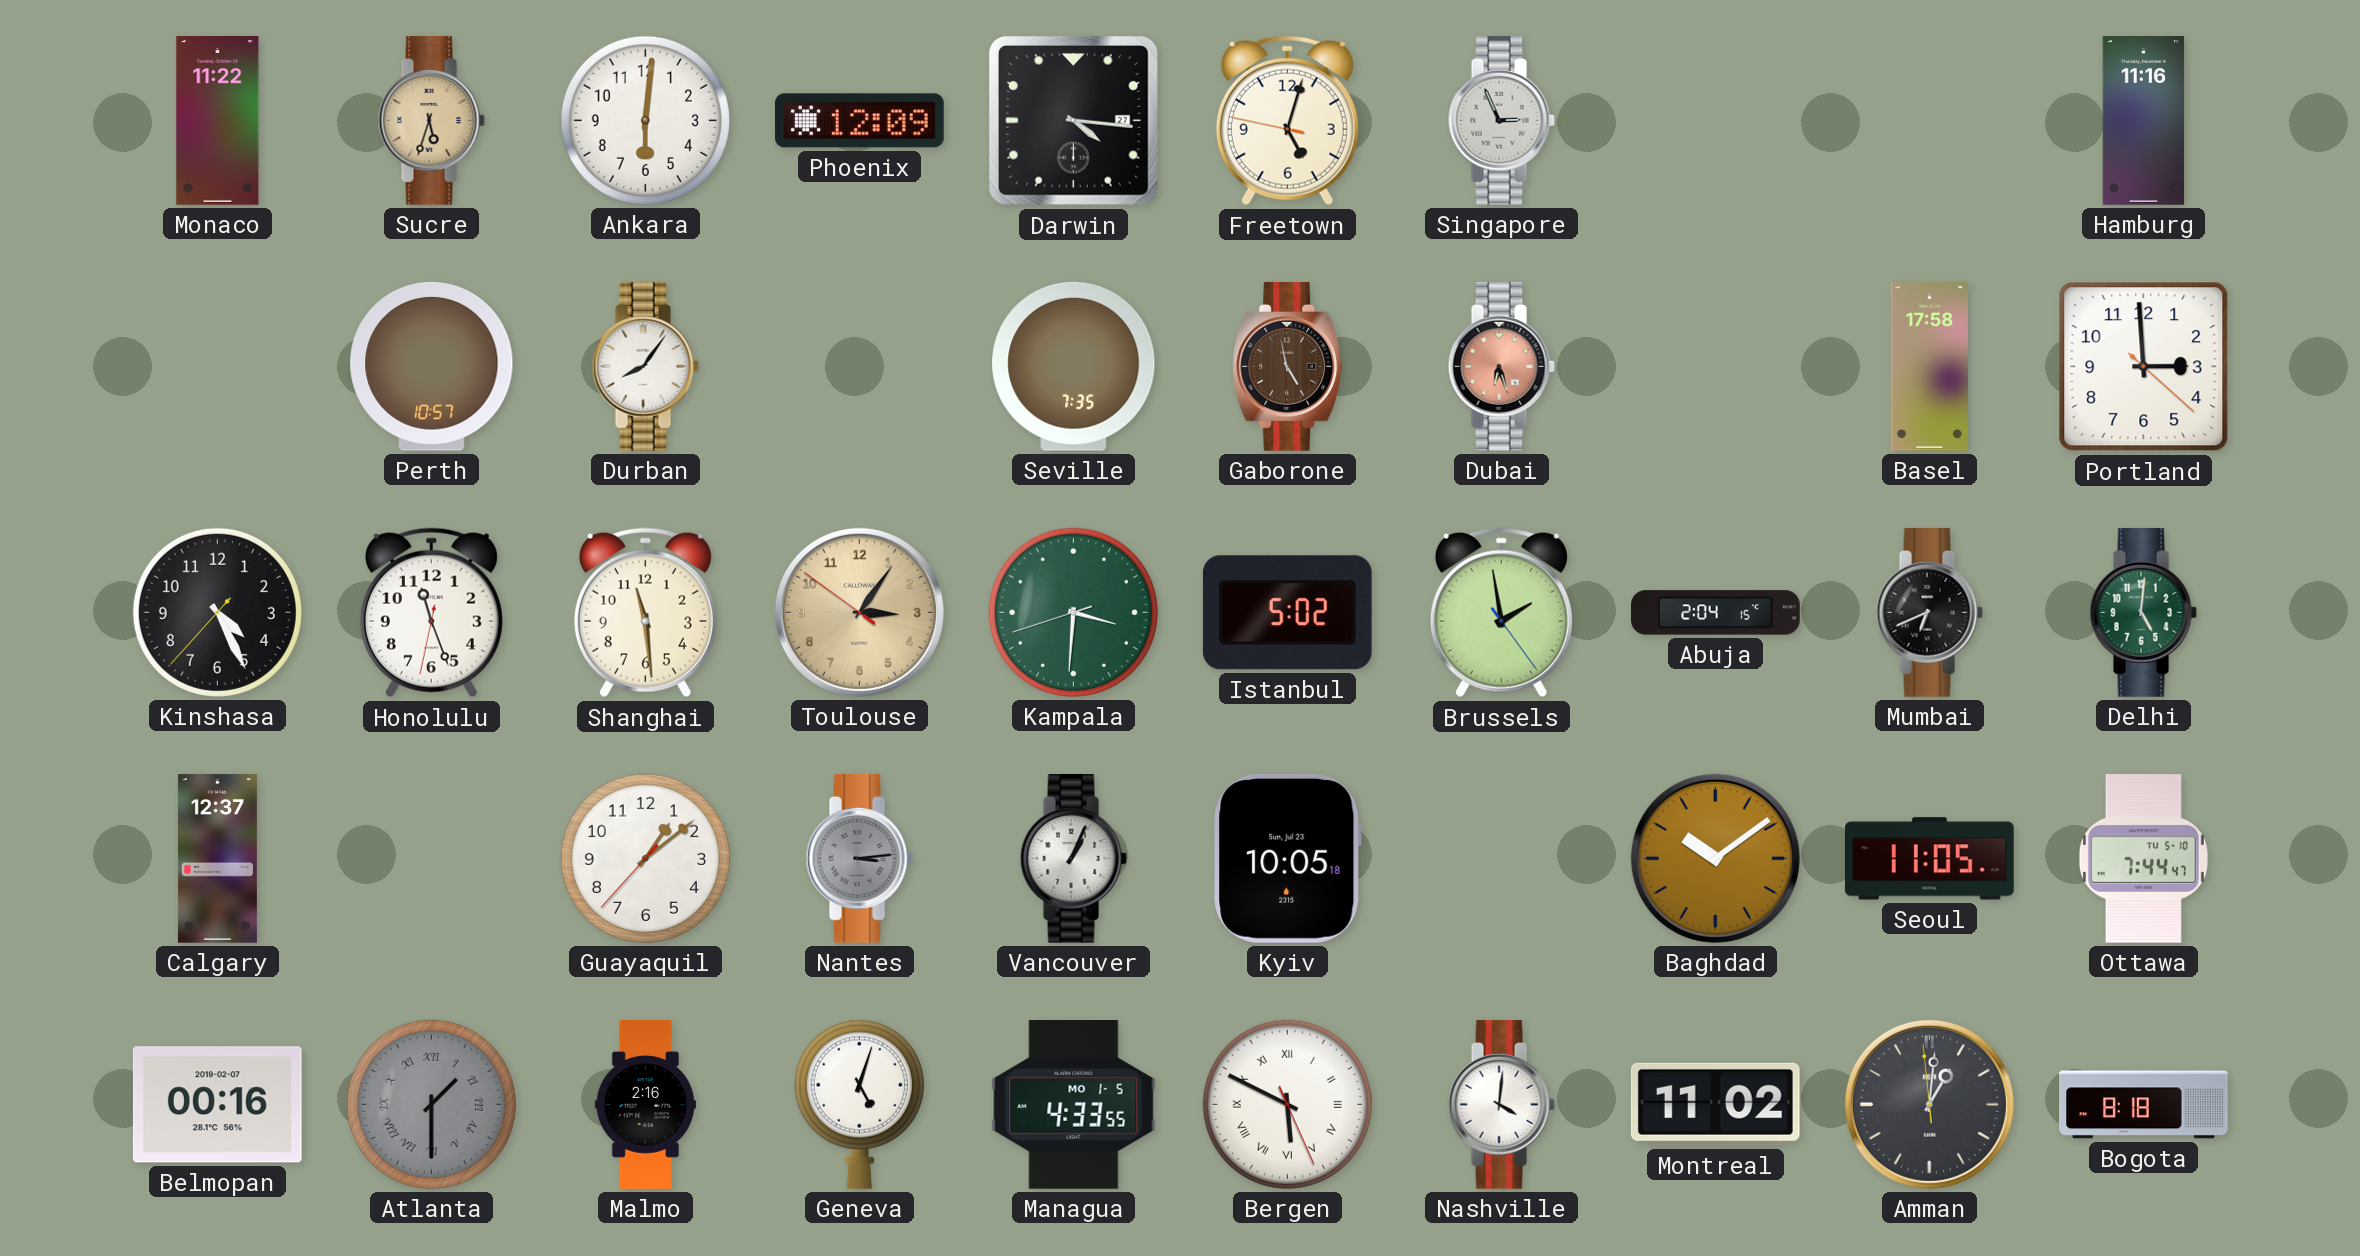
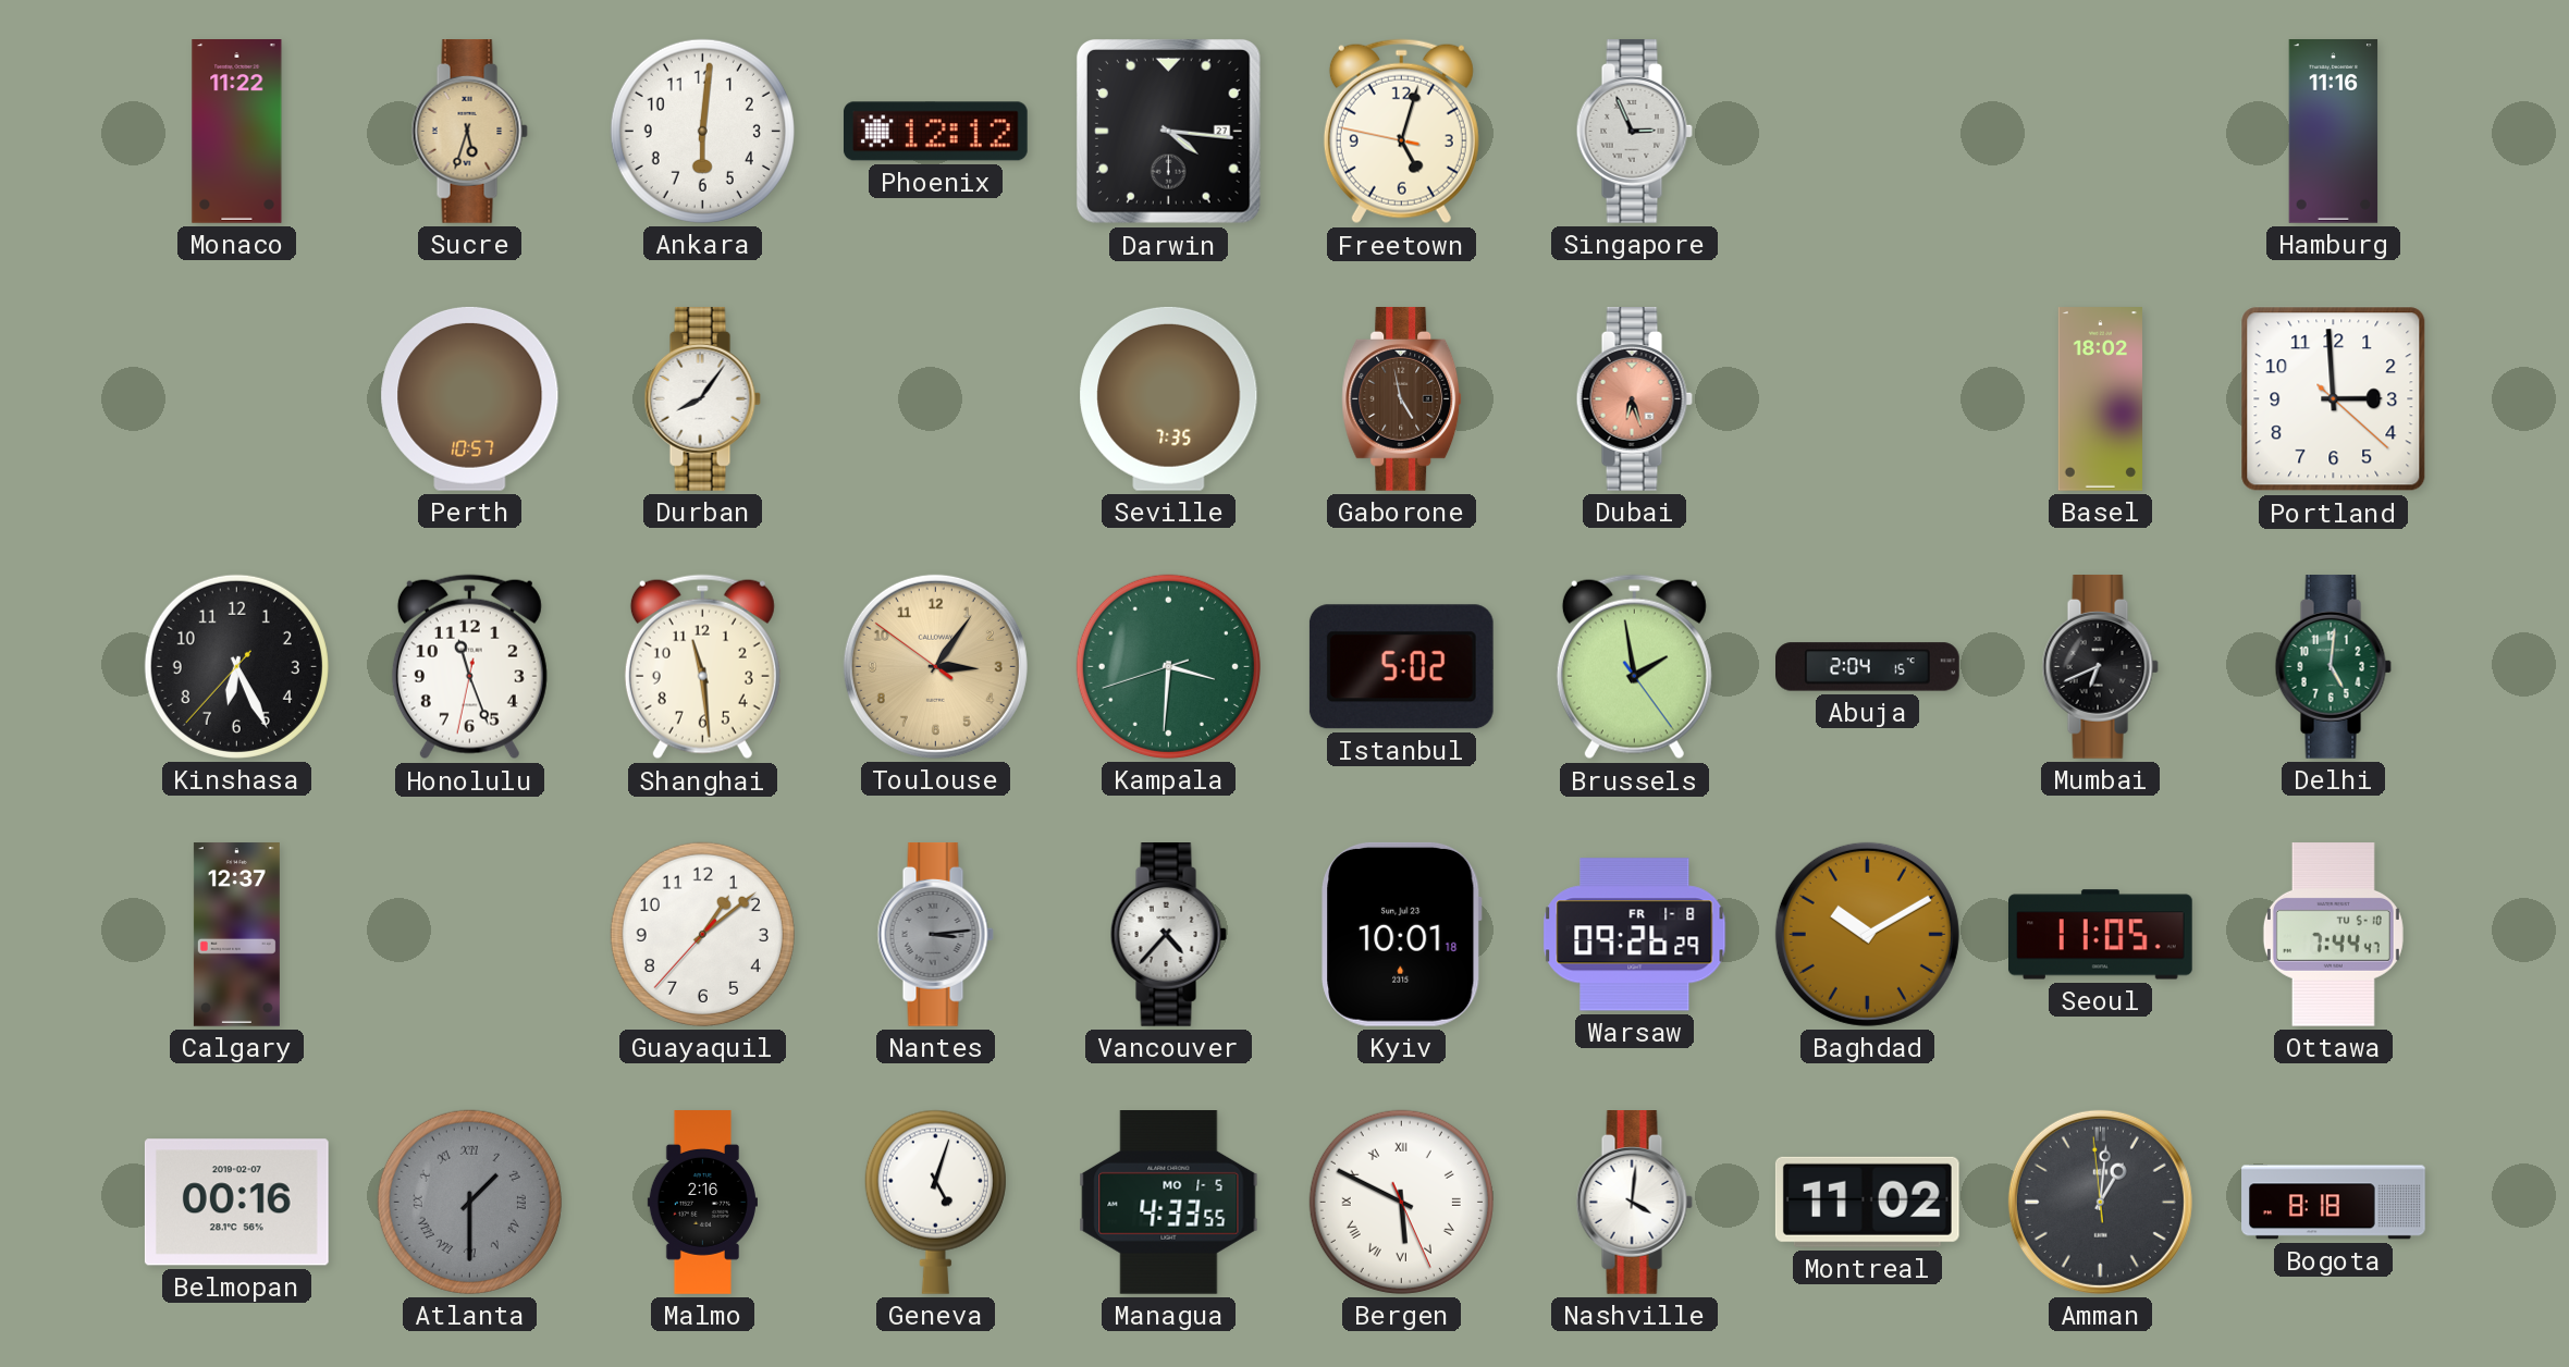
Phoenix: 12:09 -> 12:12 (935, 132)
Basel: 17:58 -> 18:02 (2100, 399)
Kinshasa: 4:25 -> 6:25 (236, 666)
Vancouver: 1:04 -> 4:37 (1168, 935)
Kyiv: 10:05 -> 10:01 (1402, 934)
Warsaw: none -> 09:26 (1635, 935)
Baghdad: 10:09 -> 10:10 (1867, 934)
